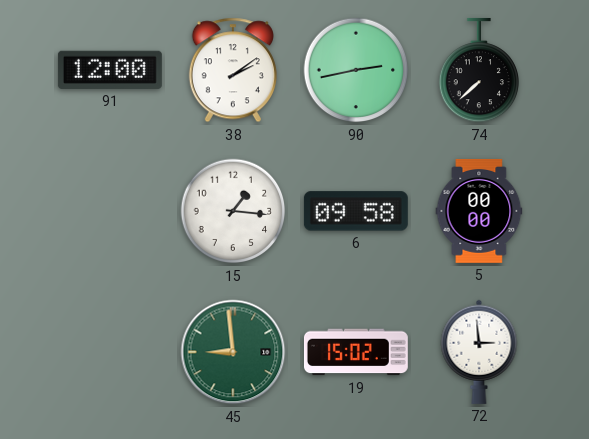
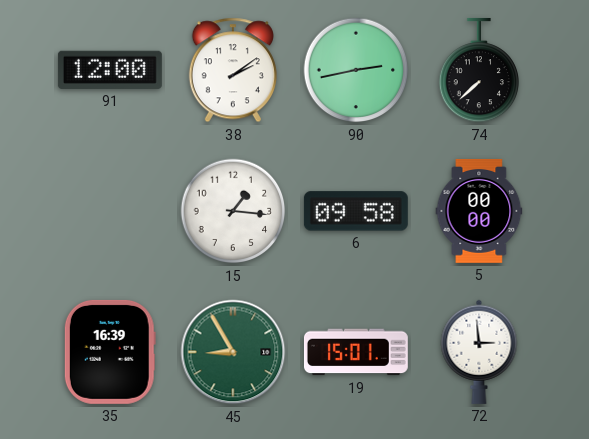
35: none -> 16:39 (110, 352)
45: 8:59 -> 8:55 (233, 352)
19: 15:02 -> 15:01 (356, 352)
